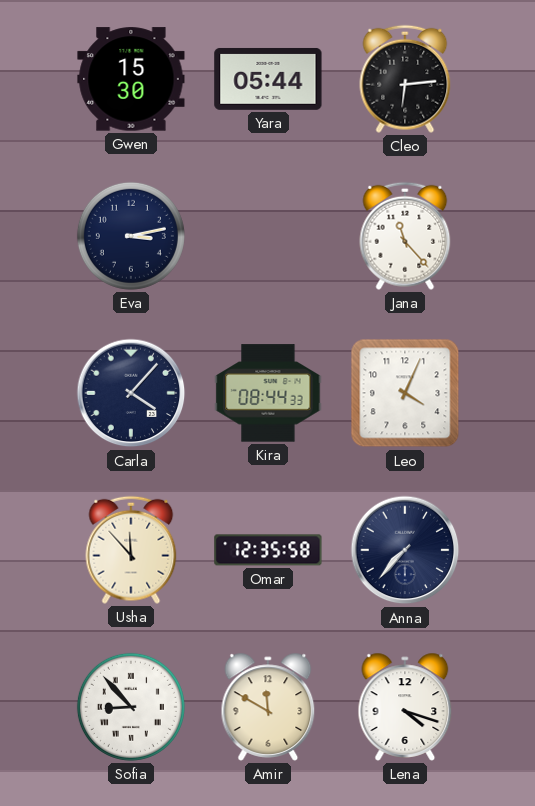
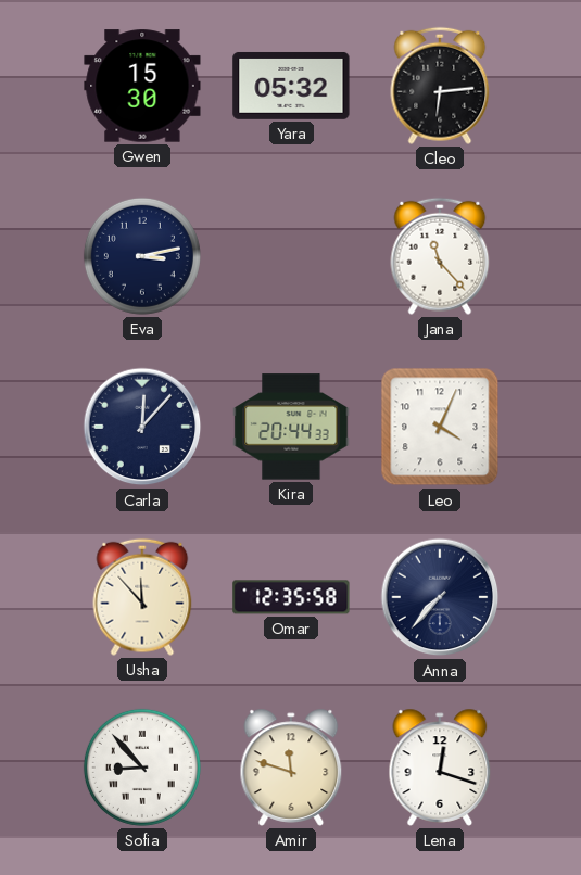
Yara: 05:44 -> 05:32 (291, 86)
Carla: 4:07 -> 12:07 (142, 427)
Kira: 08:44 -> 20:44 (291, 427)
Amir: 11:50 -> 11:48 (291, 768)
Lena: 4:18 -> 12:18 (440, 768)
